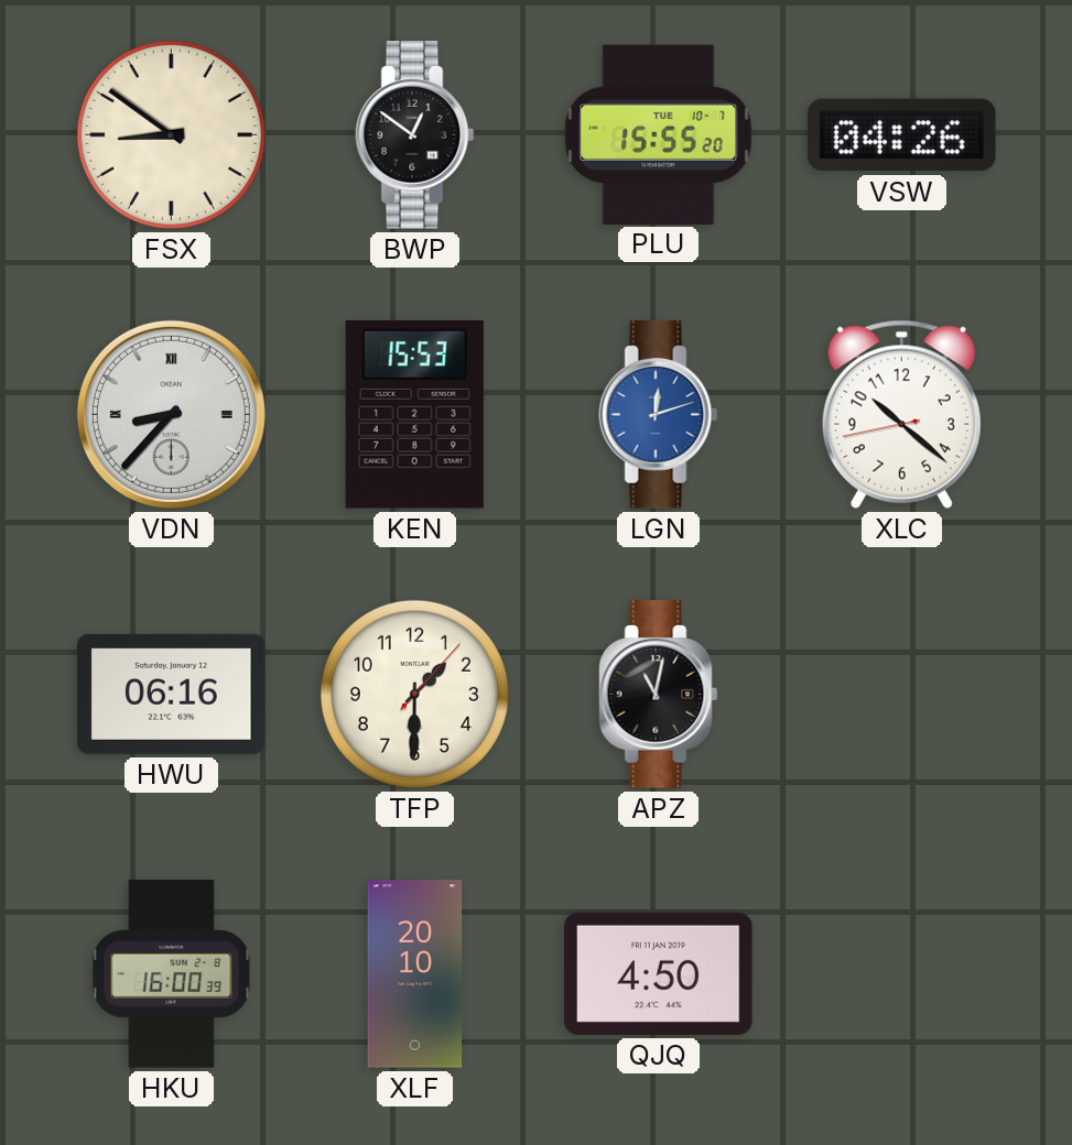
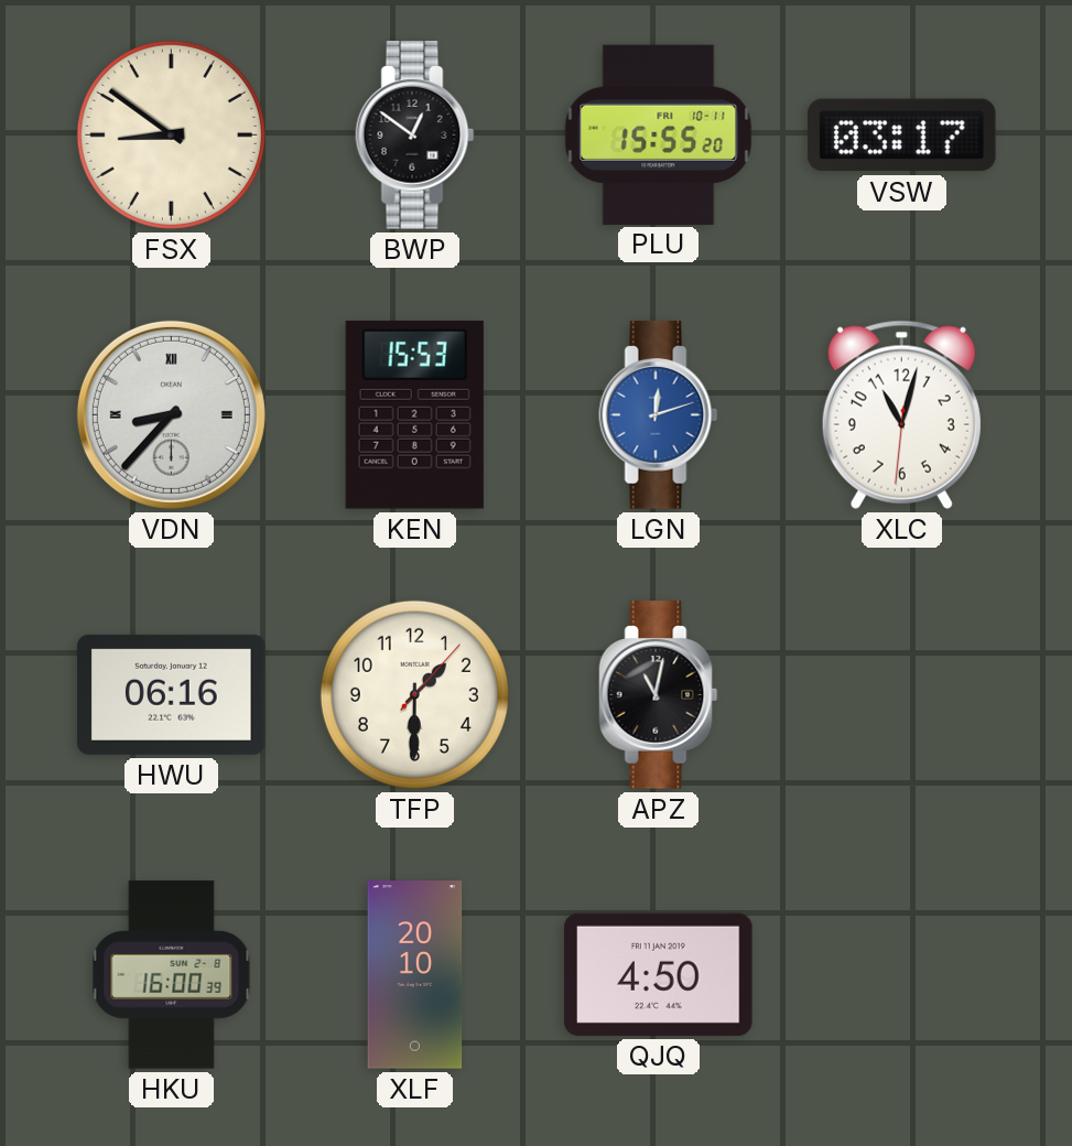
PLU date: TUE 10-7 -> FRI 10-11 (659, 134)
VSW: 04:26 -> 03:17 (902, 136)
XLC: 10:21 -> 11:02 (901, 414)
